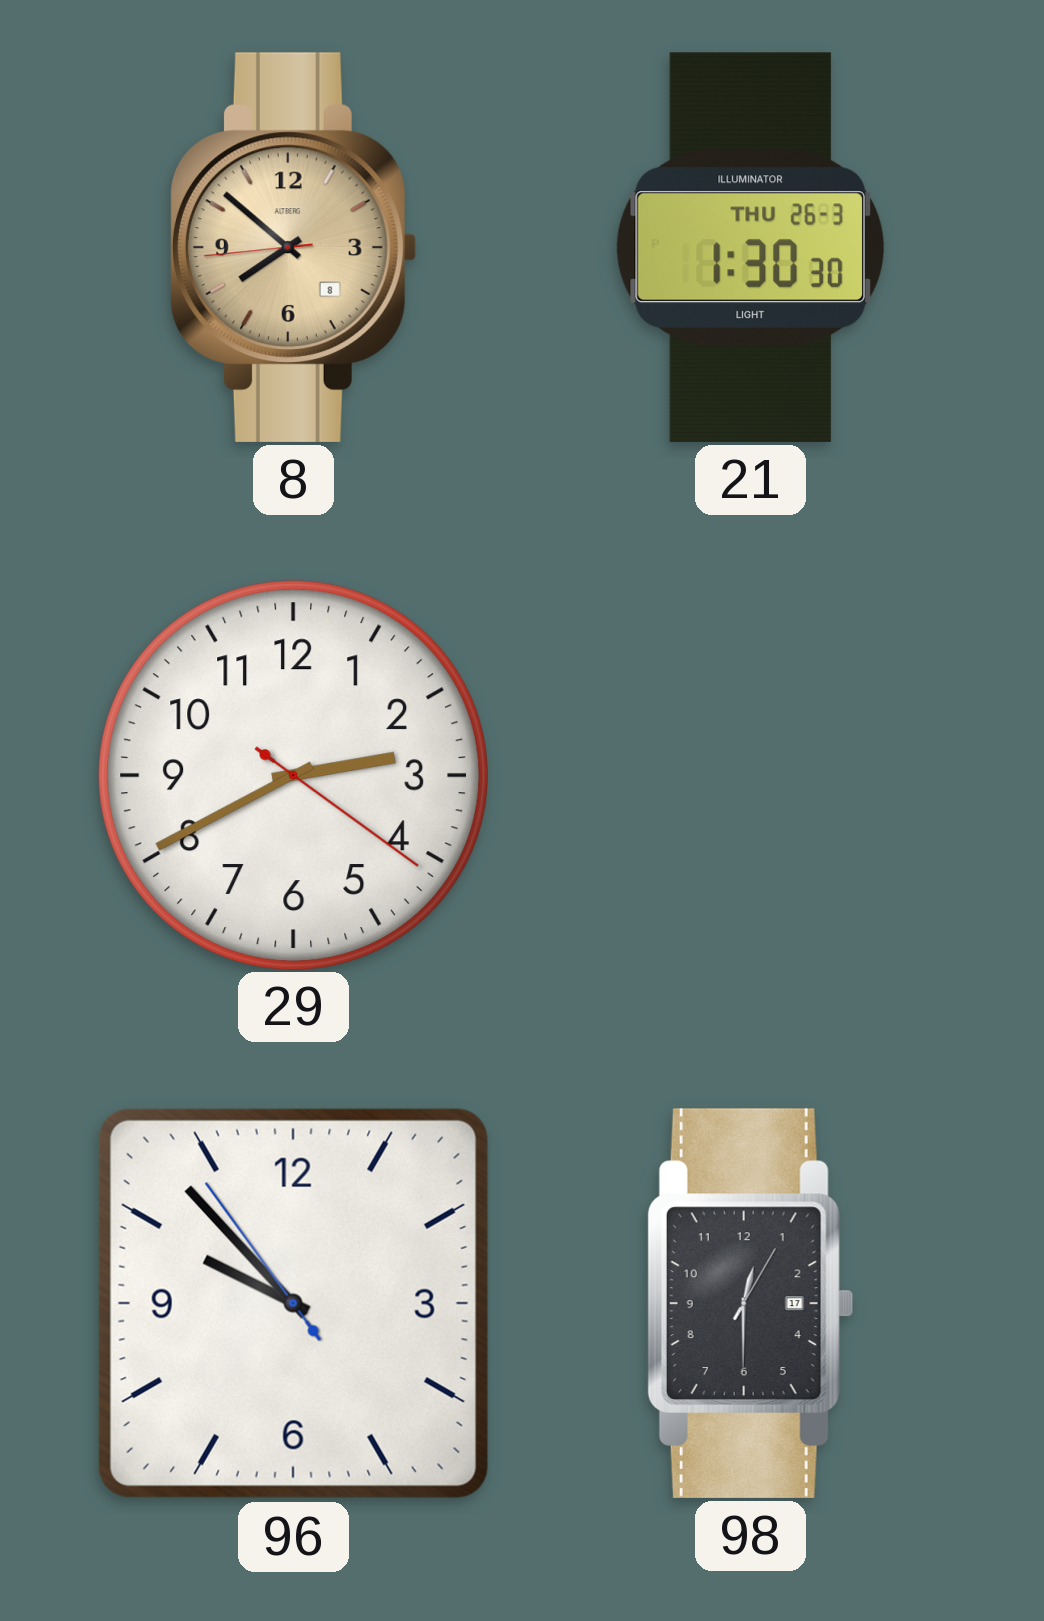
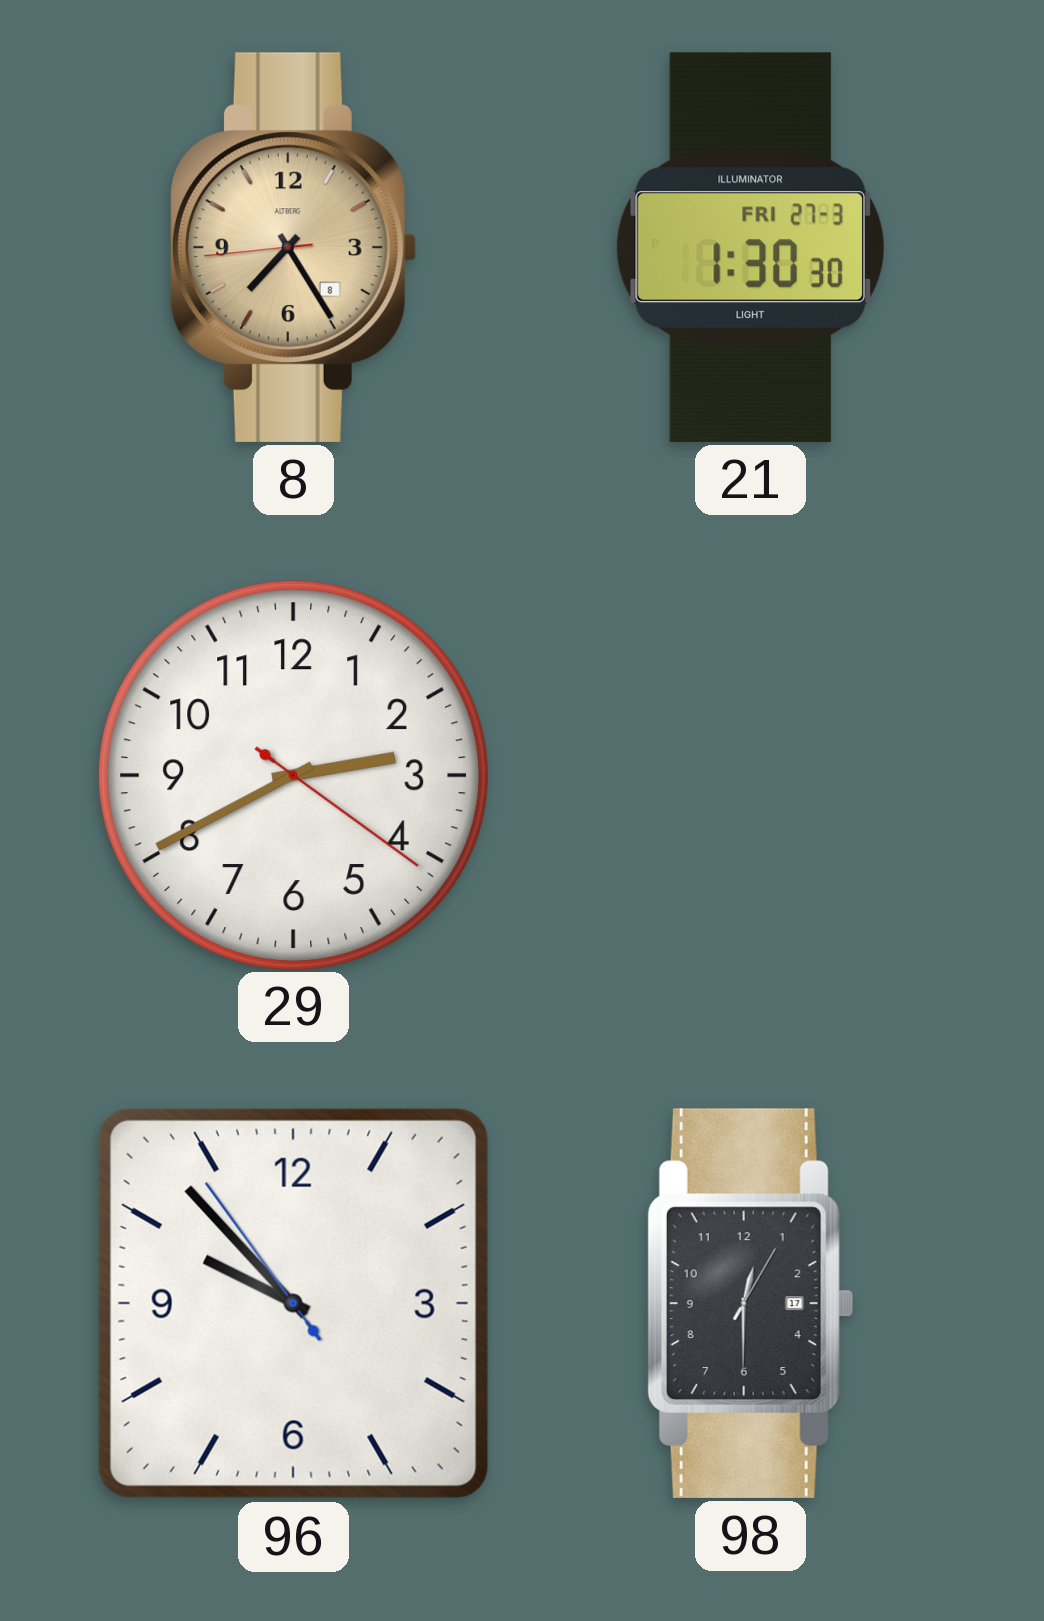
8: 7:51 -> 7:24 (293, 247)
21 date: THU 26-3 -> FRI 27-3 (750, 247)
